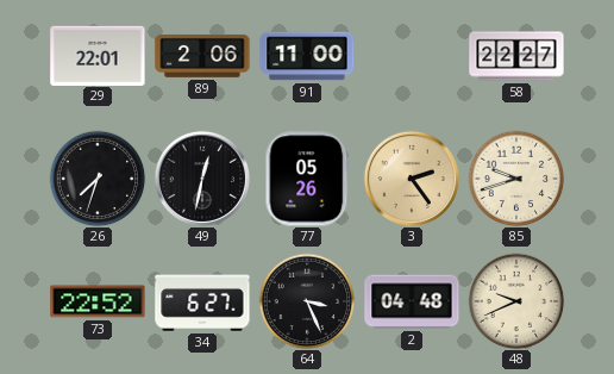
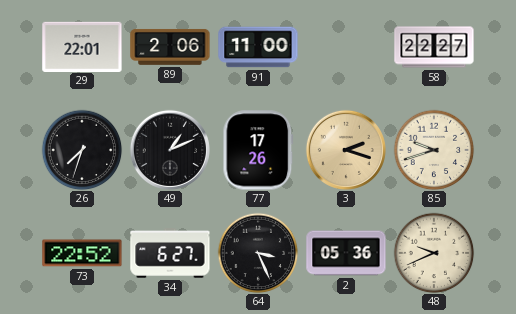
49: 12:32 -> 1:11 (170, 150)
77: 05:26 -> 17:26 (258, 150)
3: 2:24 -> 2:18 (346, 150)
2: 04:48 -> 05:36 (346, 253)
